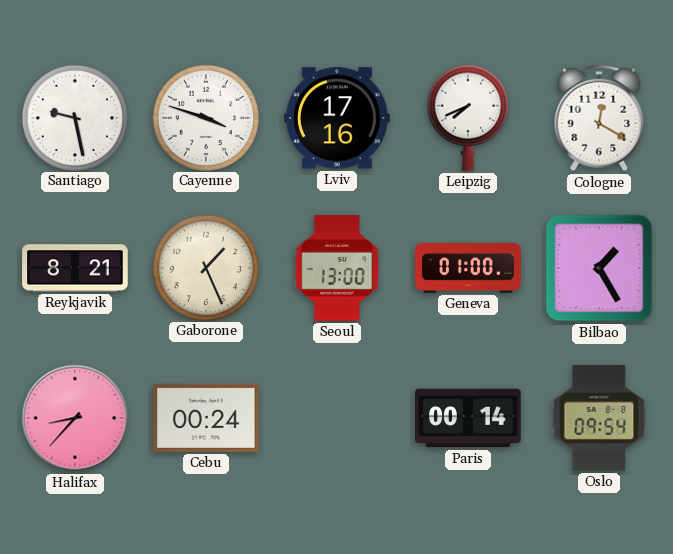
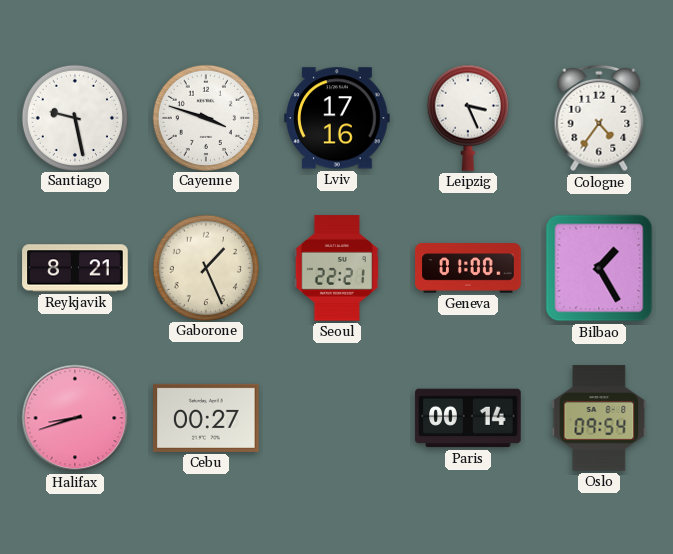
Leipzig: 7:41 -> 3:26 (468, 118)
Cologne: 12:20 -> 4:36 (599, 118)
Seoul: 13:00 -> 22:21 (337, 268)
Halifax: 8:37 -> 8:42 (75, 418)
Cebu: 00:24 -> 00:27 (206, 418)
